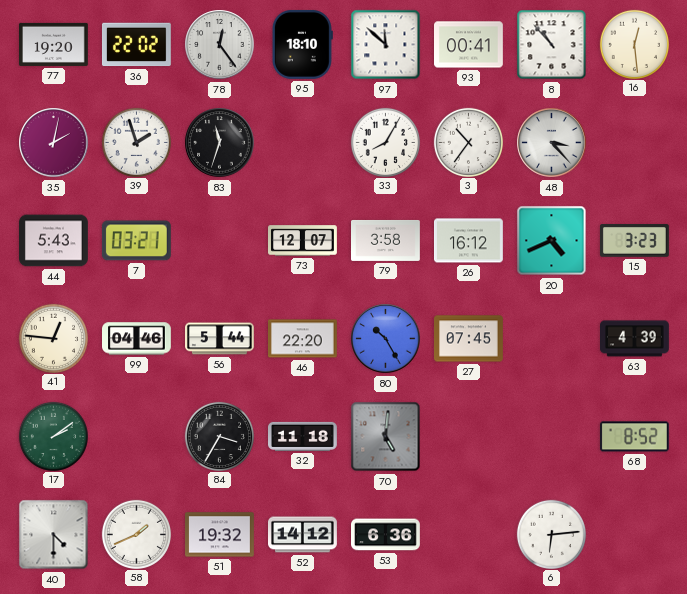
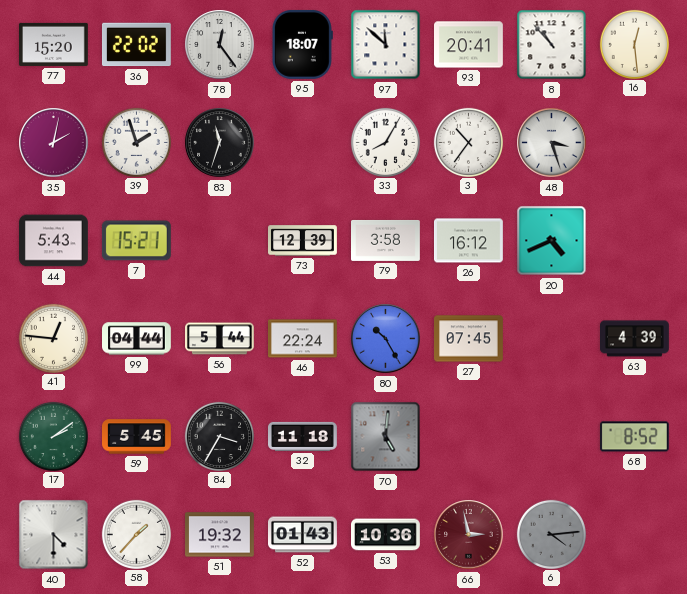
77: 19:20 -> 15:20 (54, 44)
95: 18:10 -> 18:07 (302, 44)
93: 00:41 -> 20:41 (469, 45)
48: 3:23 -> 3:27 (552, 143)
7: 03:21 -> 15:21 (136, 241)
73: 12:07 -> 12:39 (303, 241)
15: 3:23 -> none (634, 241)
99: 04:46 -> 04:44 (137, 339)
46: 22:20 -> 22:24 (303, 339)
59: none -> 5:45 (137, 437)
58: 1:41 -> 1:37 (136, 534)
52: 14:12 -> 01:43 (303, 535)
53: 6:36 -> 10:36 (386, 535)
66: none -> 2:58 (469, 535)
6: 6:14 -> 4:14 (551, 534)
6 dial: white -> grey (551, 534)
